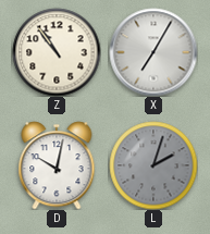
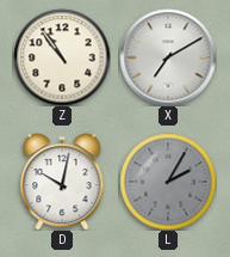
X: 7:05 -> 7:10 (168, 57)
L: 2:03 -> 2:05 (168, 182)
